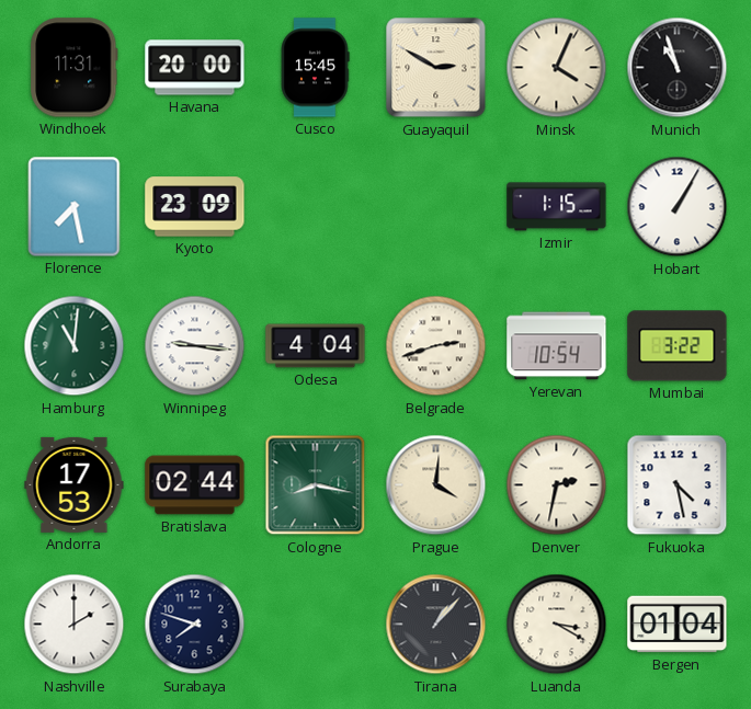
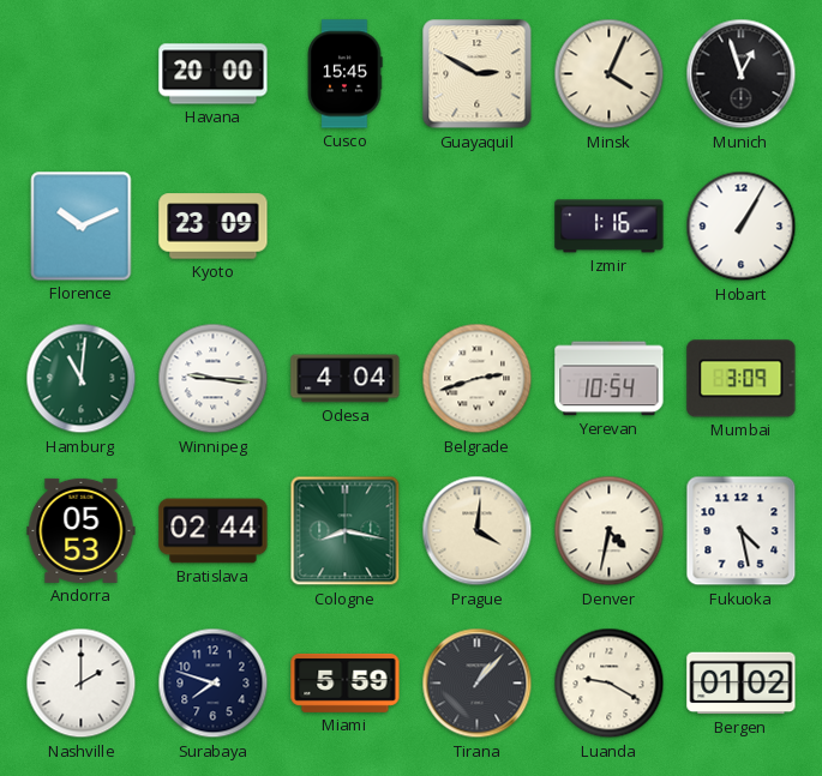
Windhoek: 11:31 -> none (75, 68)
Munich: 10:57 -> 12:57 (742, 74)
Florence: 7:28 -> 10:11 (82, 227)
Izmir: 1:15 -> 1:16 (610, 227)
Mumbai: 3:22 -> 3:09 (742, 379)
Andorra: 17:53 -> 05:53 (82, 530)
Denver: 2:32 -> 4:32 (610, 531)
Miami: none -> 5:59 (346, 682)
Luanda: 3:20 -> 9:20 (610, 684)
Bergen: 01:04 -> 01:02 (742, 684)
